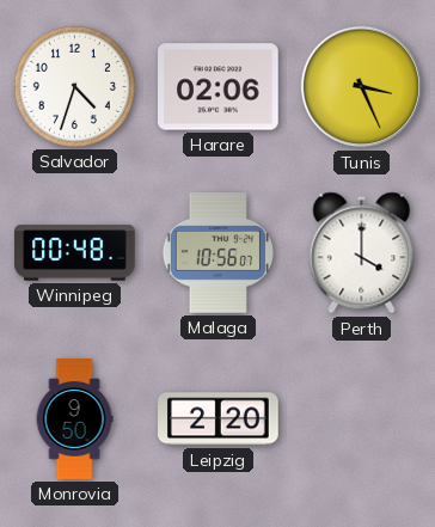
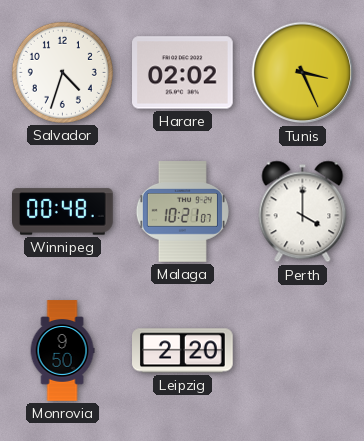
Harare: 02:06 -> 02:02 (183, 73)
Malaga: 10:56 -> 10:21 (182, 212)
